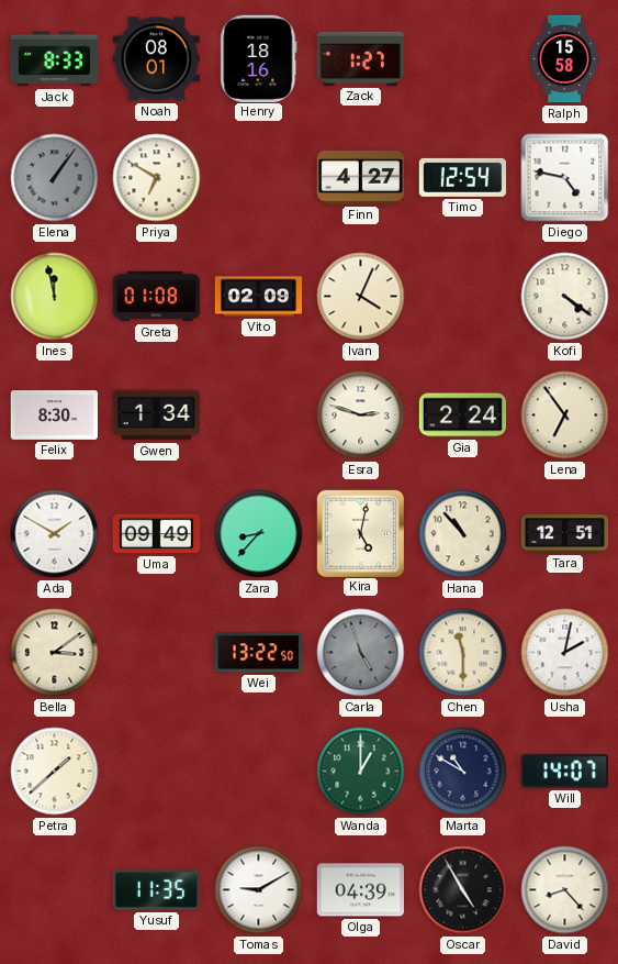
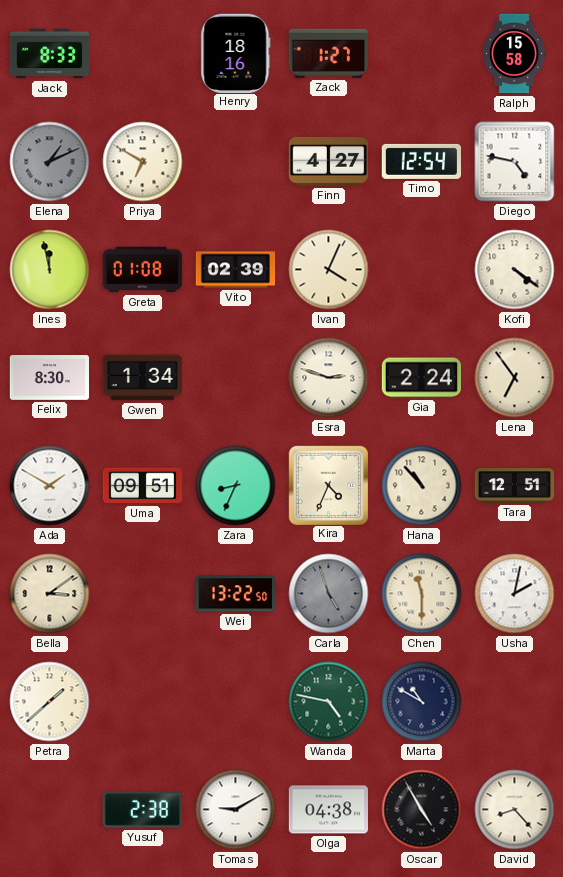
Noah: 08:01 -> none (156, 59)
Elena: 1:06 -> 1:11 (50, 162)
Vito: 02:09 -> 02:39 (236, 270)
Uma: 09:49 -> 09:51 (143, 486)
Zara: 8:37 -> 8:34 (236, 486)
Kira: 5:02 -> 4:34 (328, 485)
Wanda: 1:00 -> 4:47 (329, 702)
Will: 14:07 -> none (564, 772)
Yusuf: 11:35 -> 2:38 (142, 810)
Olga: 04:39 -> 04:38 (329, 810)
